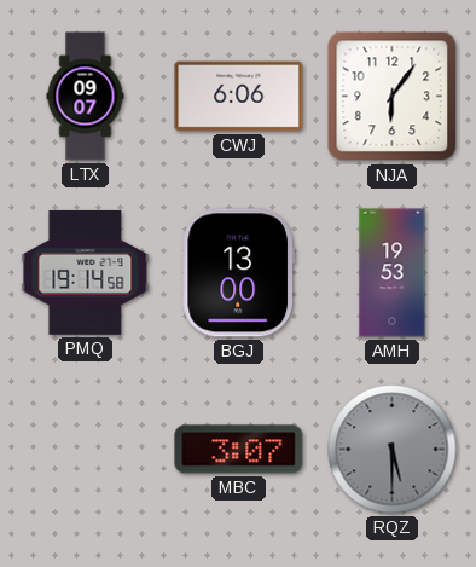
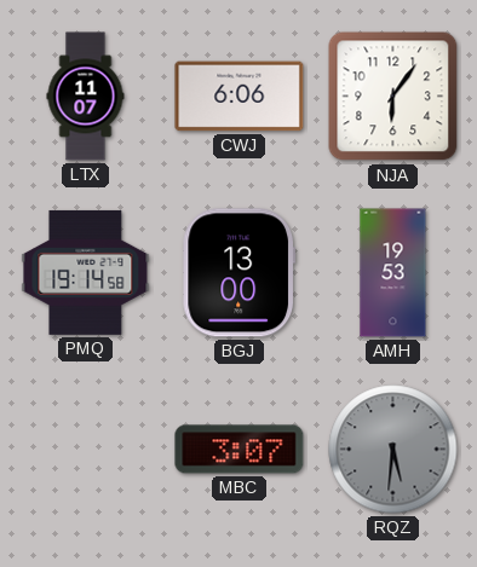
LTX: 09:07 -> 11:07 (86, 97)
RQZ: 5:30 -> 5:31 (393, 450)
